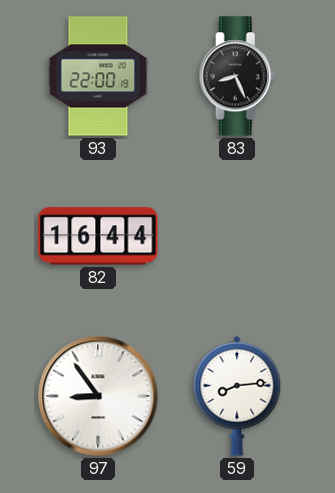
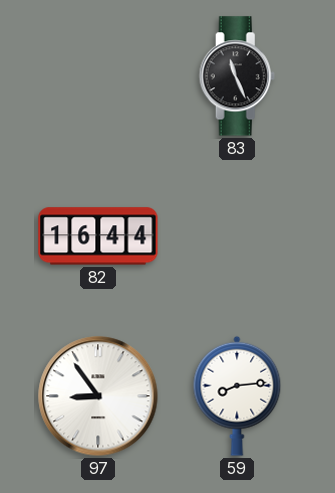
93: 22:00 -> none (98, 76)
83: 8:26 -> 11:26 (237, 76)
